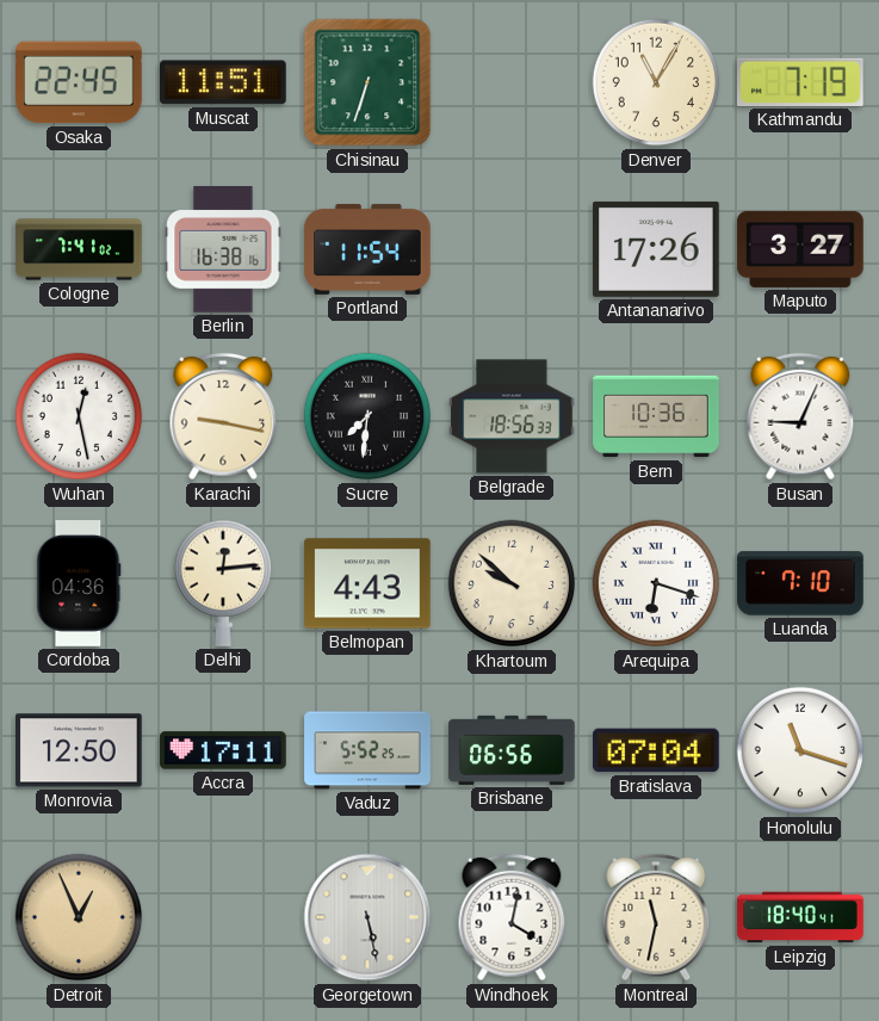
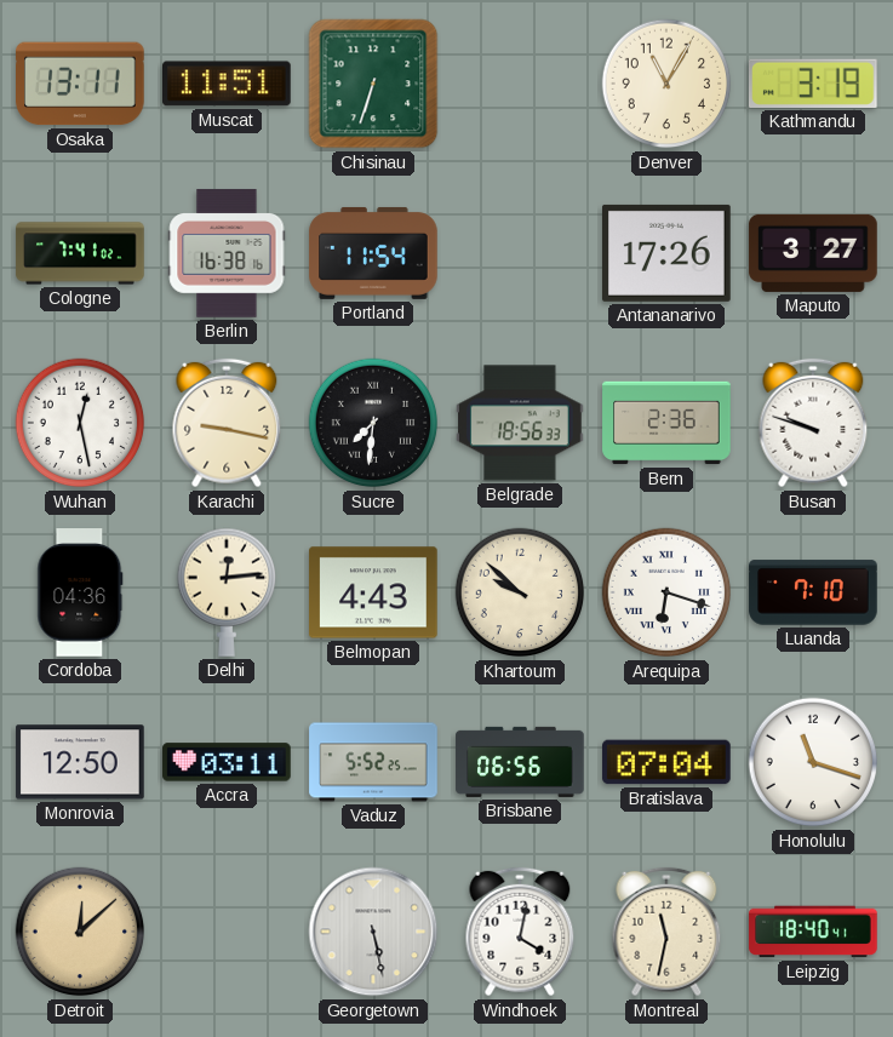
Osaka: 22:45 -> 13:11 (81, 84)
Kathmandu: 7:19 -> 3:19 (813, 84)
Bern: 10:36 -> 2:36 (666, 423)
Busan: 9:04 -> 9:48 (813, 423)
Accra: 17:11 -> 03:11 (227, 762)
Detroit: 12:56 -> 12:08 (80, 932)
